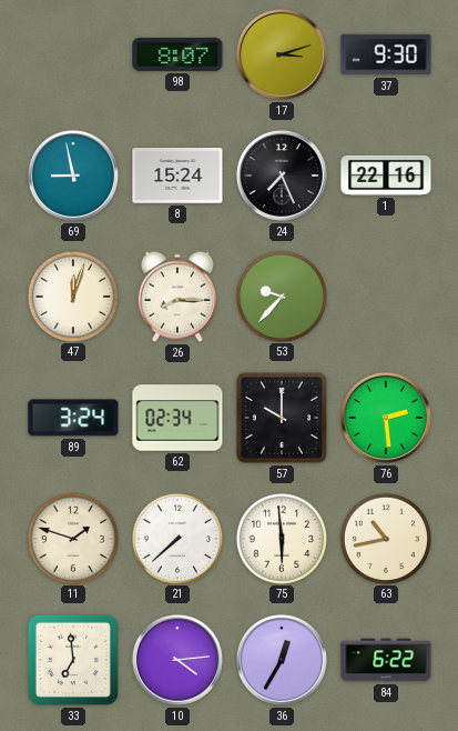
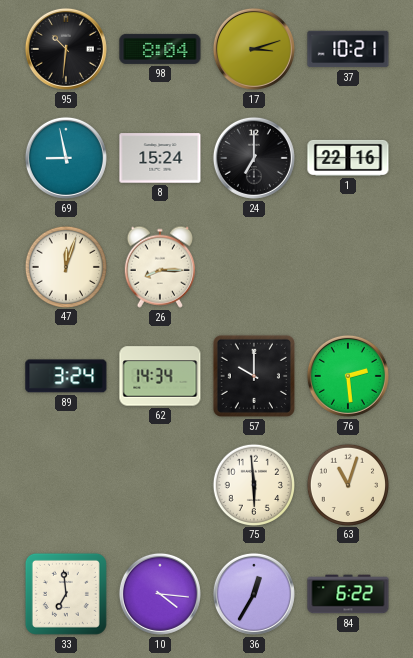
95: none -> 10:31 (66, 49)
98: 8:07 -> 8:04 (160, 49)
37: 9:30 -> 10:21 (348, 49)
24: 7:26 -> 7:00 (254, 158)
53: 9:37 -> none (281, 296)
62: 02:34 -> 14:34 (160, 376)
11: 1:48 -> none (72, 538)
21: 7:38 -> none (176, 538)
63: 10:43 -> 11:03 (347, 484)
10: 4:14 -> 4:16 (160, 594)
